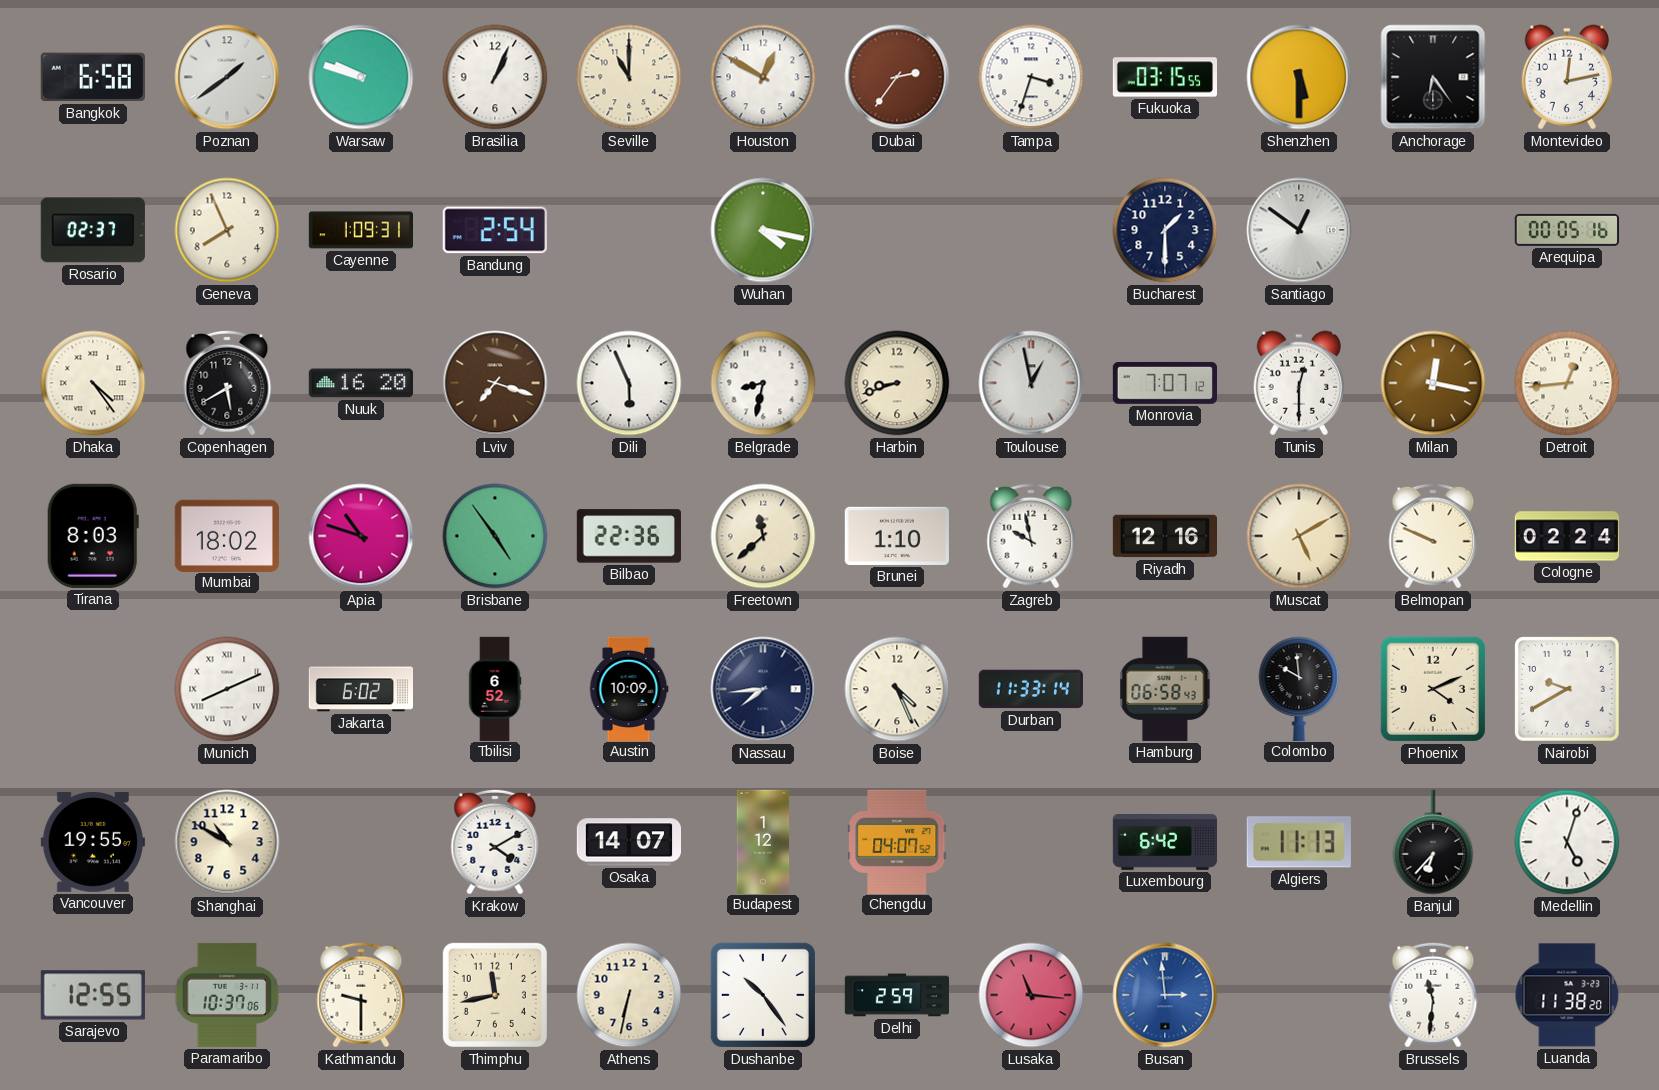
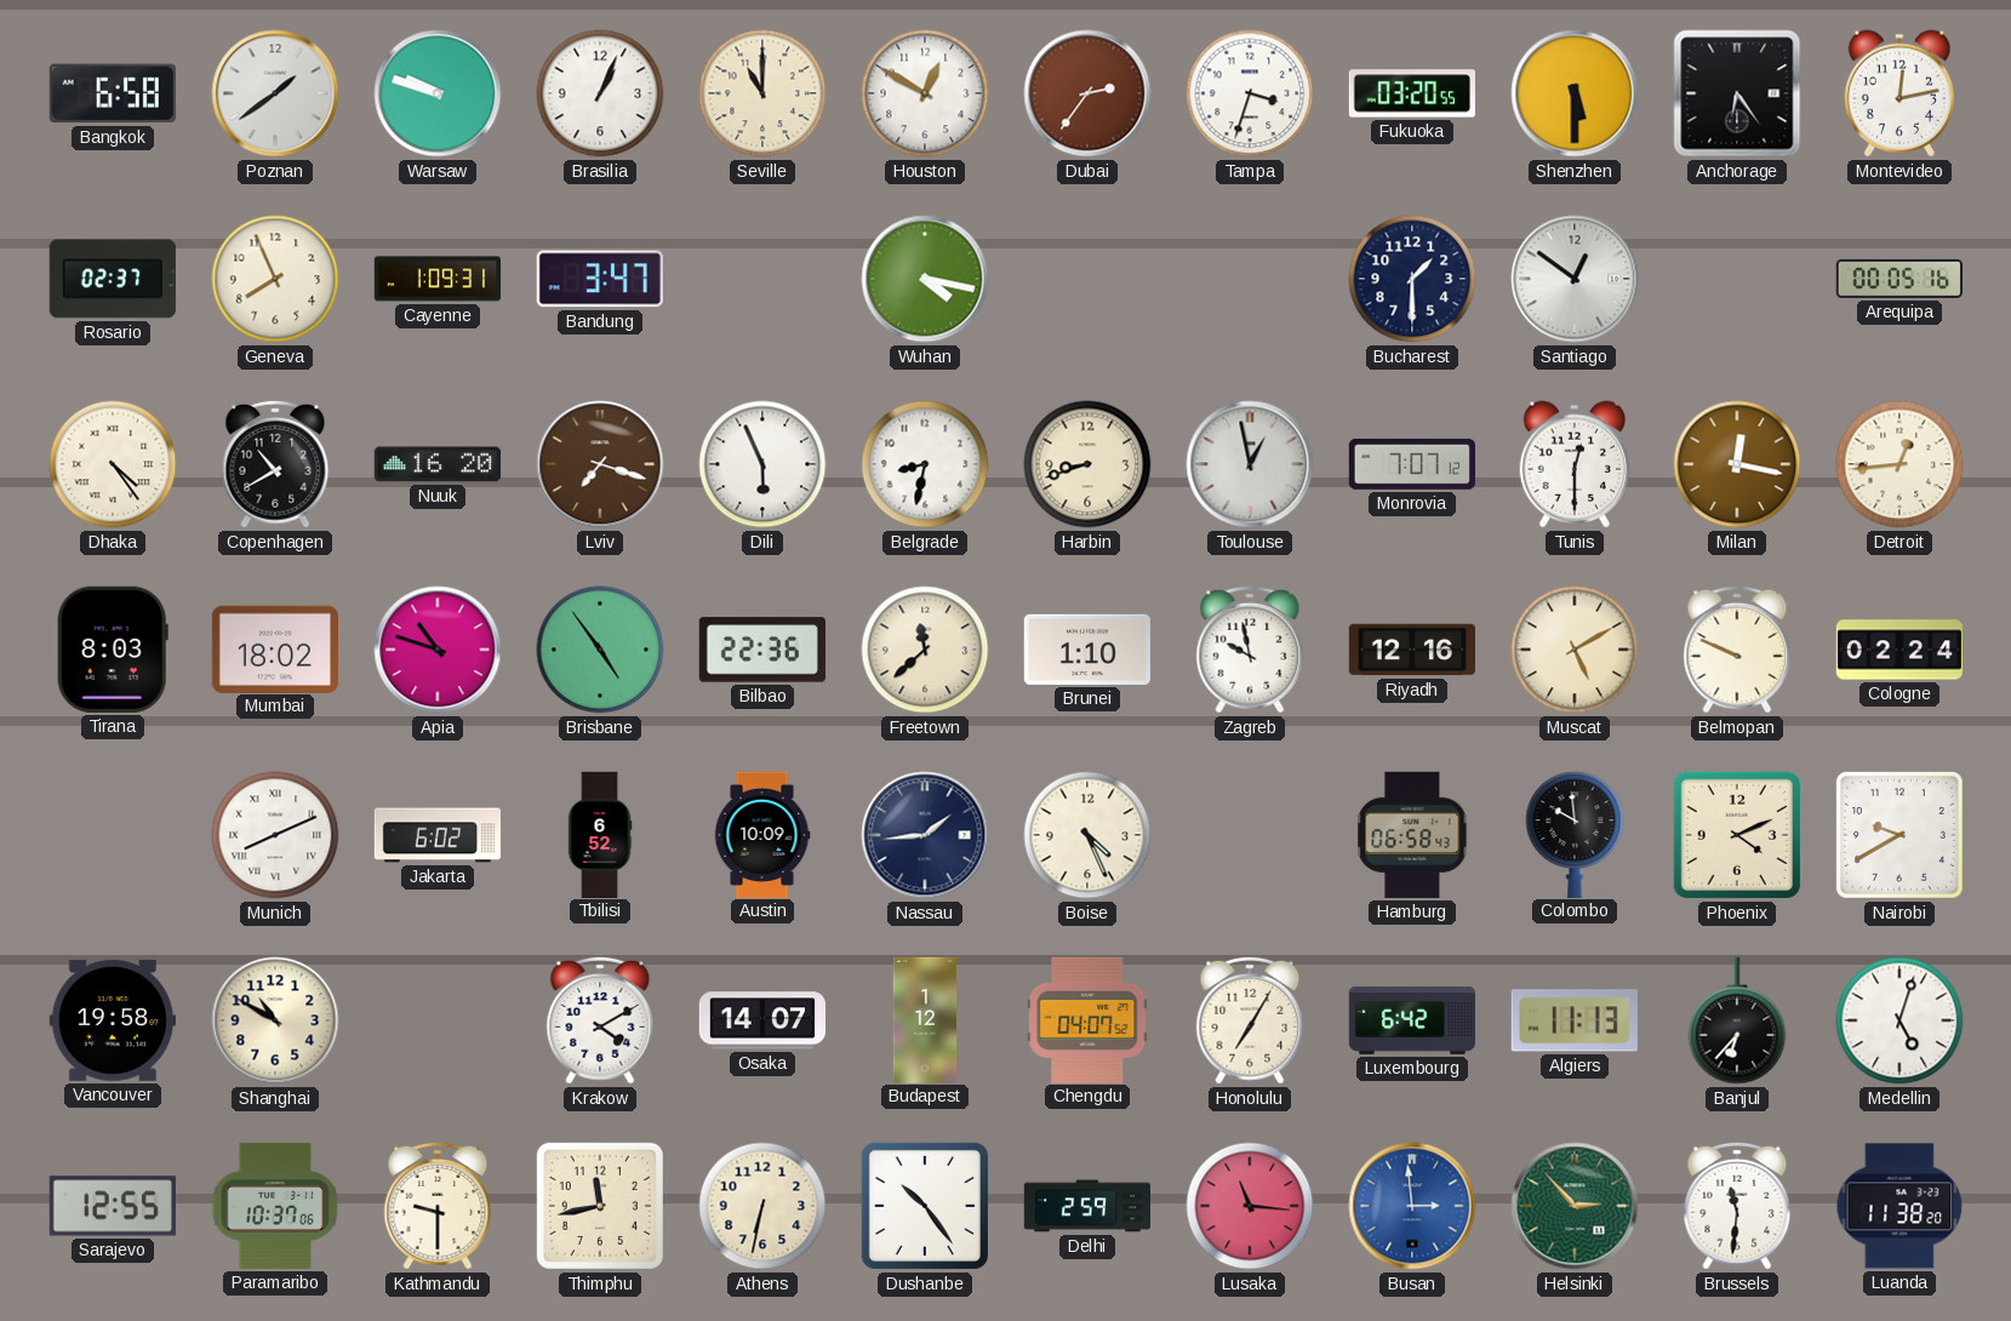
Fukuoka: 03:15 -> 03:20 (1411, 93)
Bandung: 2:54 -> 3:47 (600, 279)
Copenhagen: 5:40 -> 10:40 (275, 464)
Nassau: 7:44 -> 1:44 (925, 835)
Durban: 11:33 -> none (1030, 689)
Vancouver: 19:55 -> 19:58 (113, 1020)
Honolulu: none -> 7:05 (1250, 1020)
Helsinki: none -> 2:53 (1575, 1206)
